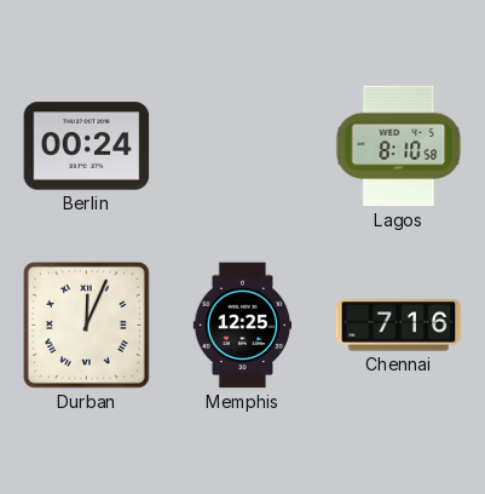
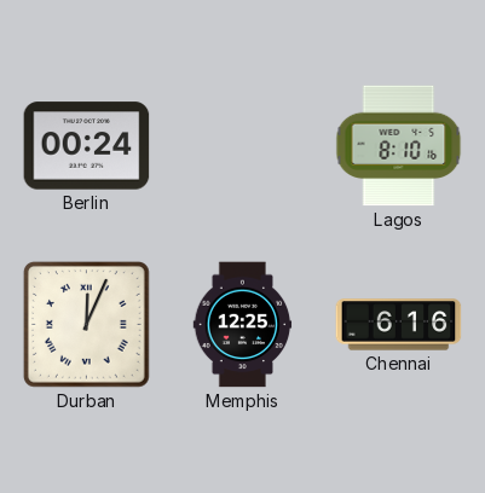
Lagos: 8:10:58 -> 8:10:16 (399, 146)
Chennai: 7:16 -> 6:16 (399, 325)
